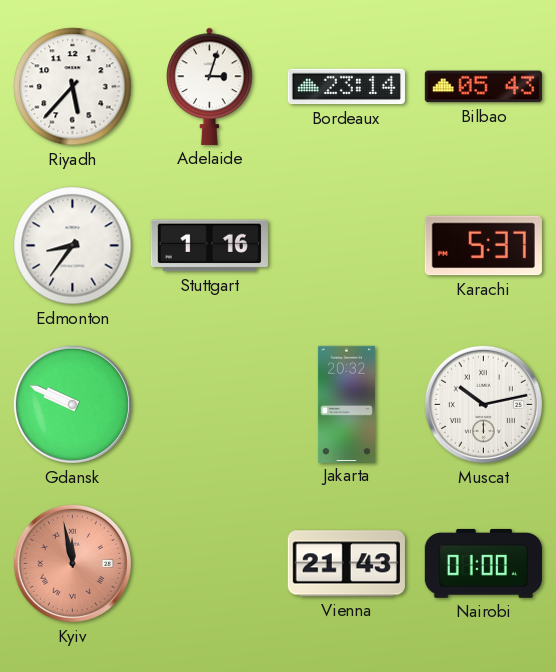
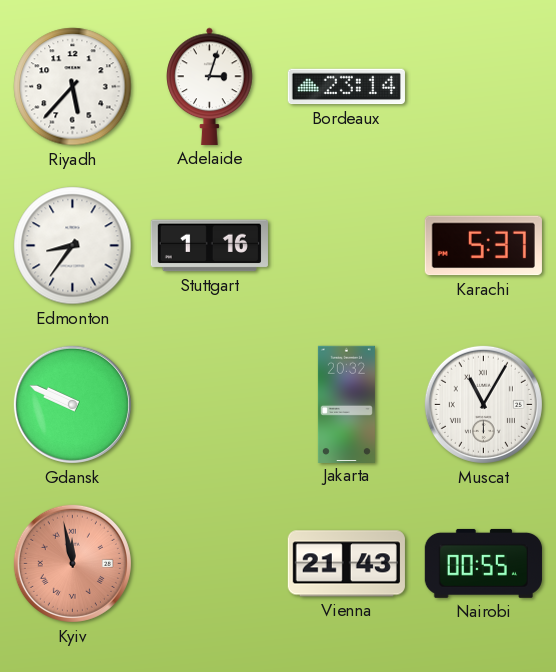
Bilbao: 05:43 -> none (483, 87)
Muscat: 10:13 -> 11:05 (483, 404)
Nairobi: 01:00 -> 00:55 (483, 563)
